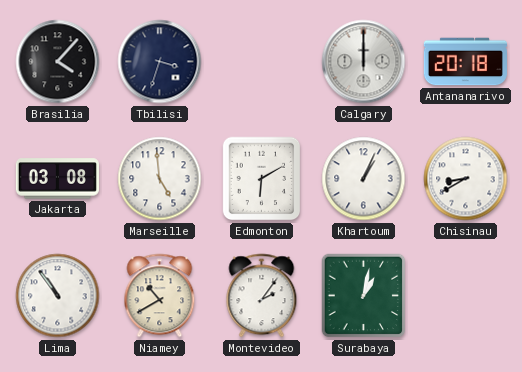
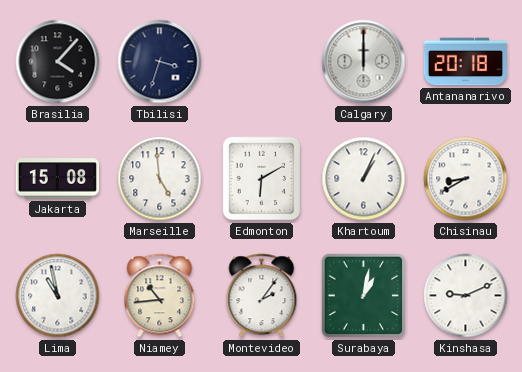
Jakarta: 03:08 -> 15:08 (57, 179)
Lima: 10:54 -> 10:58 (58, 296)
Niamey: 10:40 -> 10:44 (160, 296)
Kinshasa: none -> 9:11 (466, 296)
